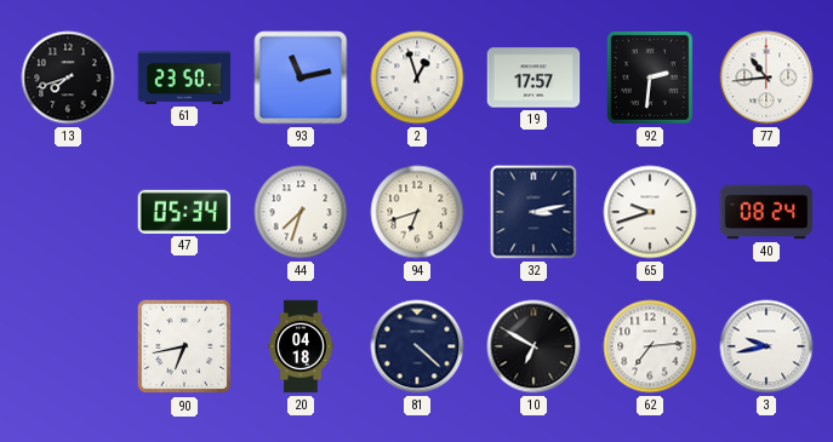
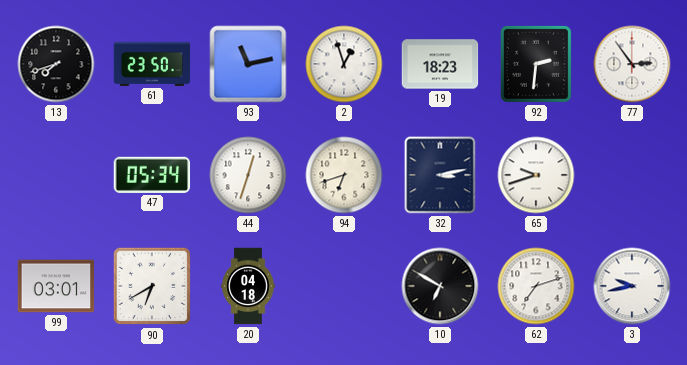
19: 17:57 -> 18:23 (440, 64)
77: 10:44 -> 2:54 (632, 64)
44: 7:33 -> 12:33 (248, 175)
40: 08:24 -> none (766, 212)
99: none -> 03:01 (56, 286)
90: 6:43 -> 6:40 (151, 286)
81: 4:22 -> none (417, 346)
62: 7:14 -> 7:12 (536, 286)
